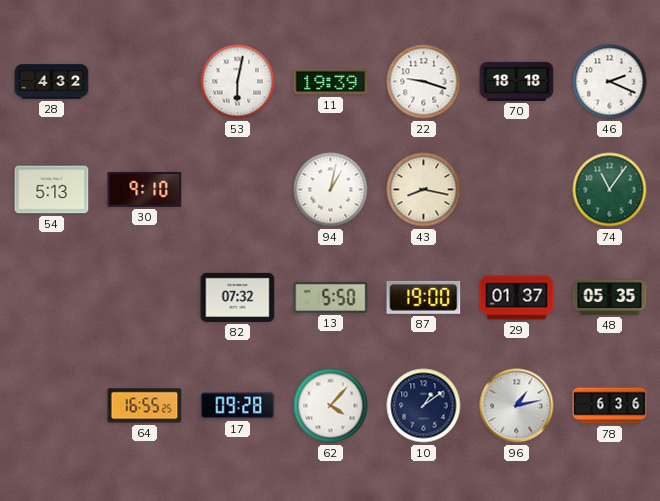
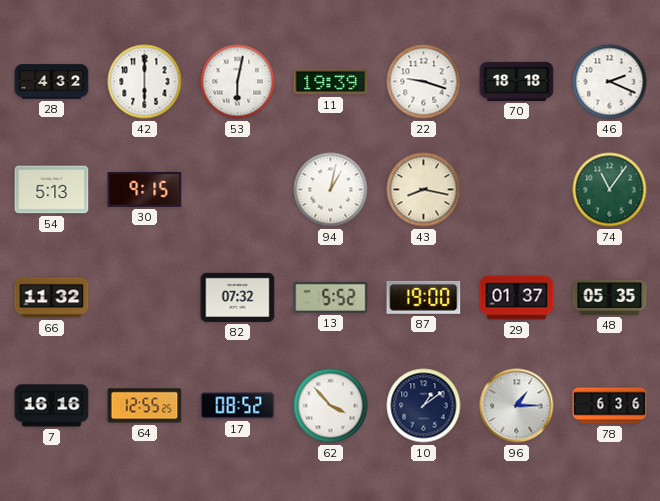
42: none -> 6:00 (145, 82)
30: 9:10 -> 9:15 (145, 189)
66: none -> 11:32 (52, 298)
13: 5:50 -> 5:52 (331, 297)
7: none -> 16:16 (52, 406)
64: 16:55 -> 12:55 (145, 406)
17: 09:28 -> 08:52 (238, 406)
62: 4:07 -> 3:53 (331, 406)
96: 1:13 -> 1:15 (517, 406)
